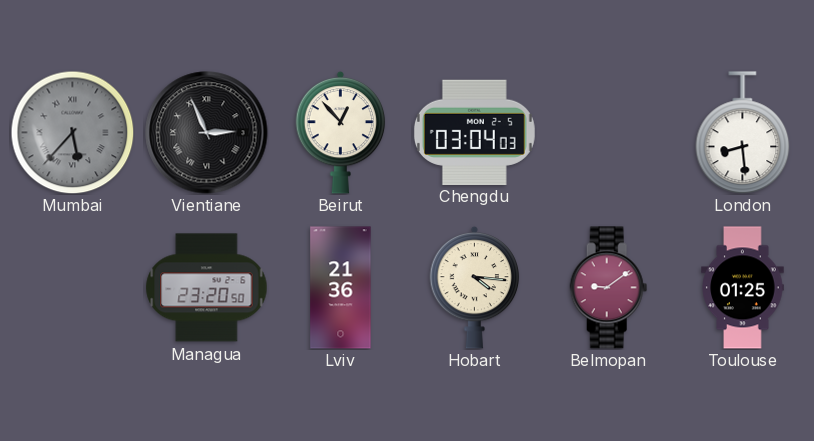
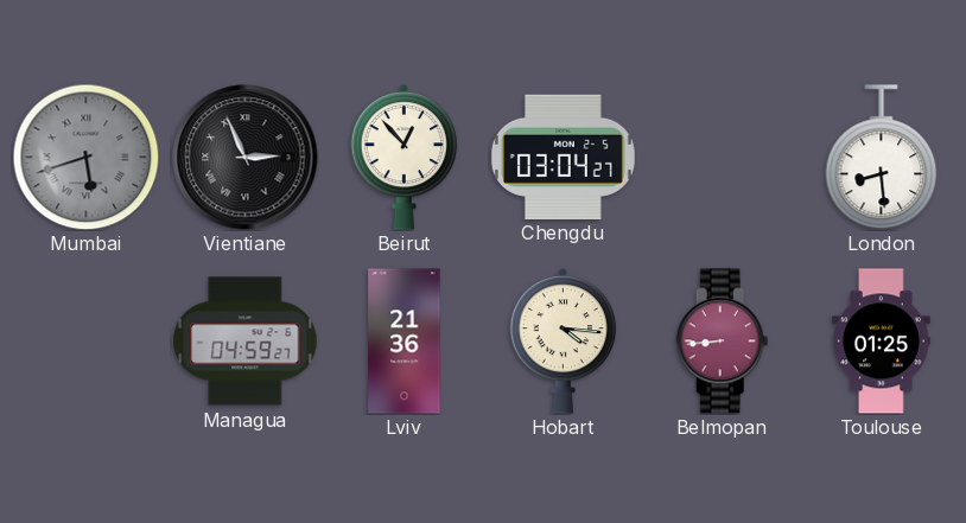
Mumbai: 5:37 -> 5:42 (85, 157)
Chengdu: 03:04:03 -> 03:04:27 (563, 157)
Managua: 23:20 -> 04:59 (246, 342)
Belmopan: 9:09 -> 8:44 (723, 342)
